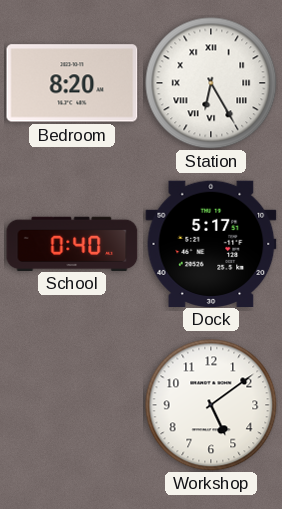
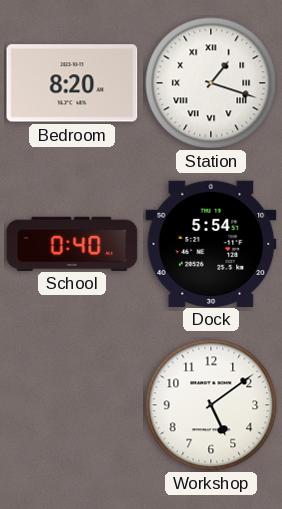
Station: 6:25 -> 1:18 (211, 83)
Dock: 5:17 -> 5:54 (211, 243)
